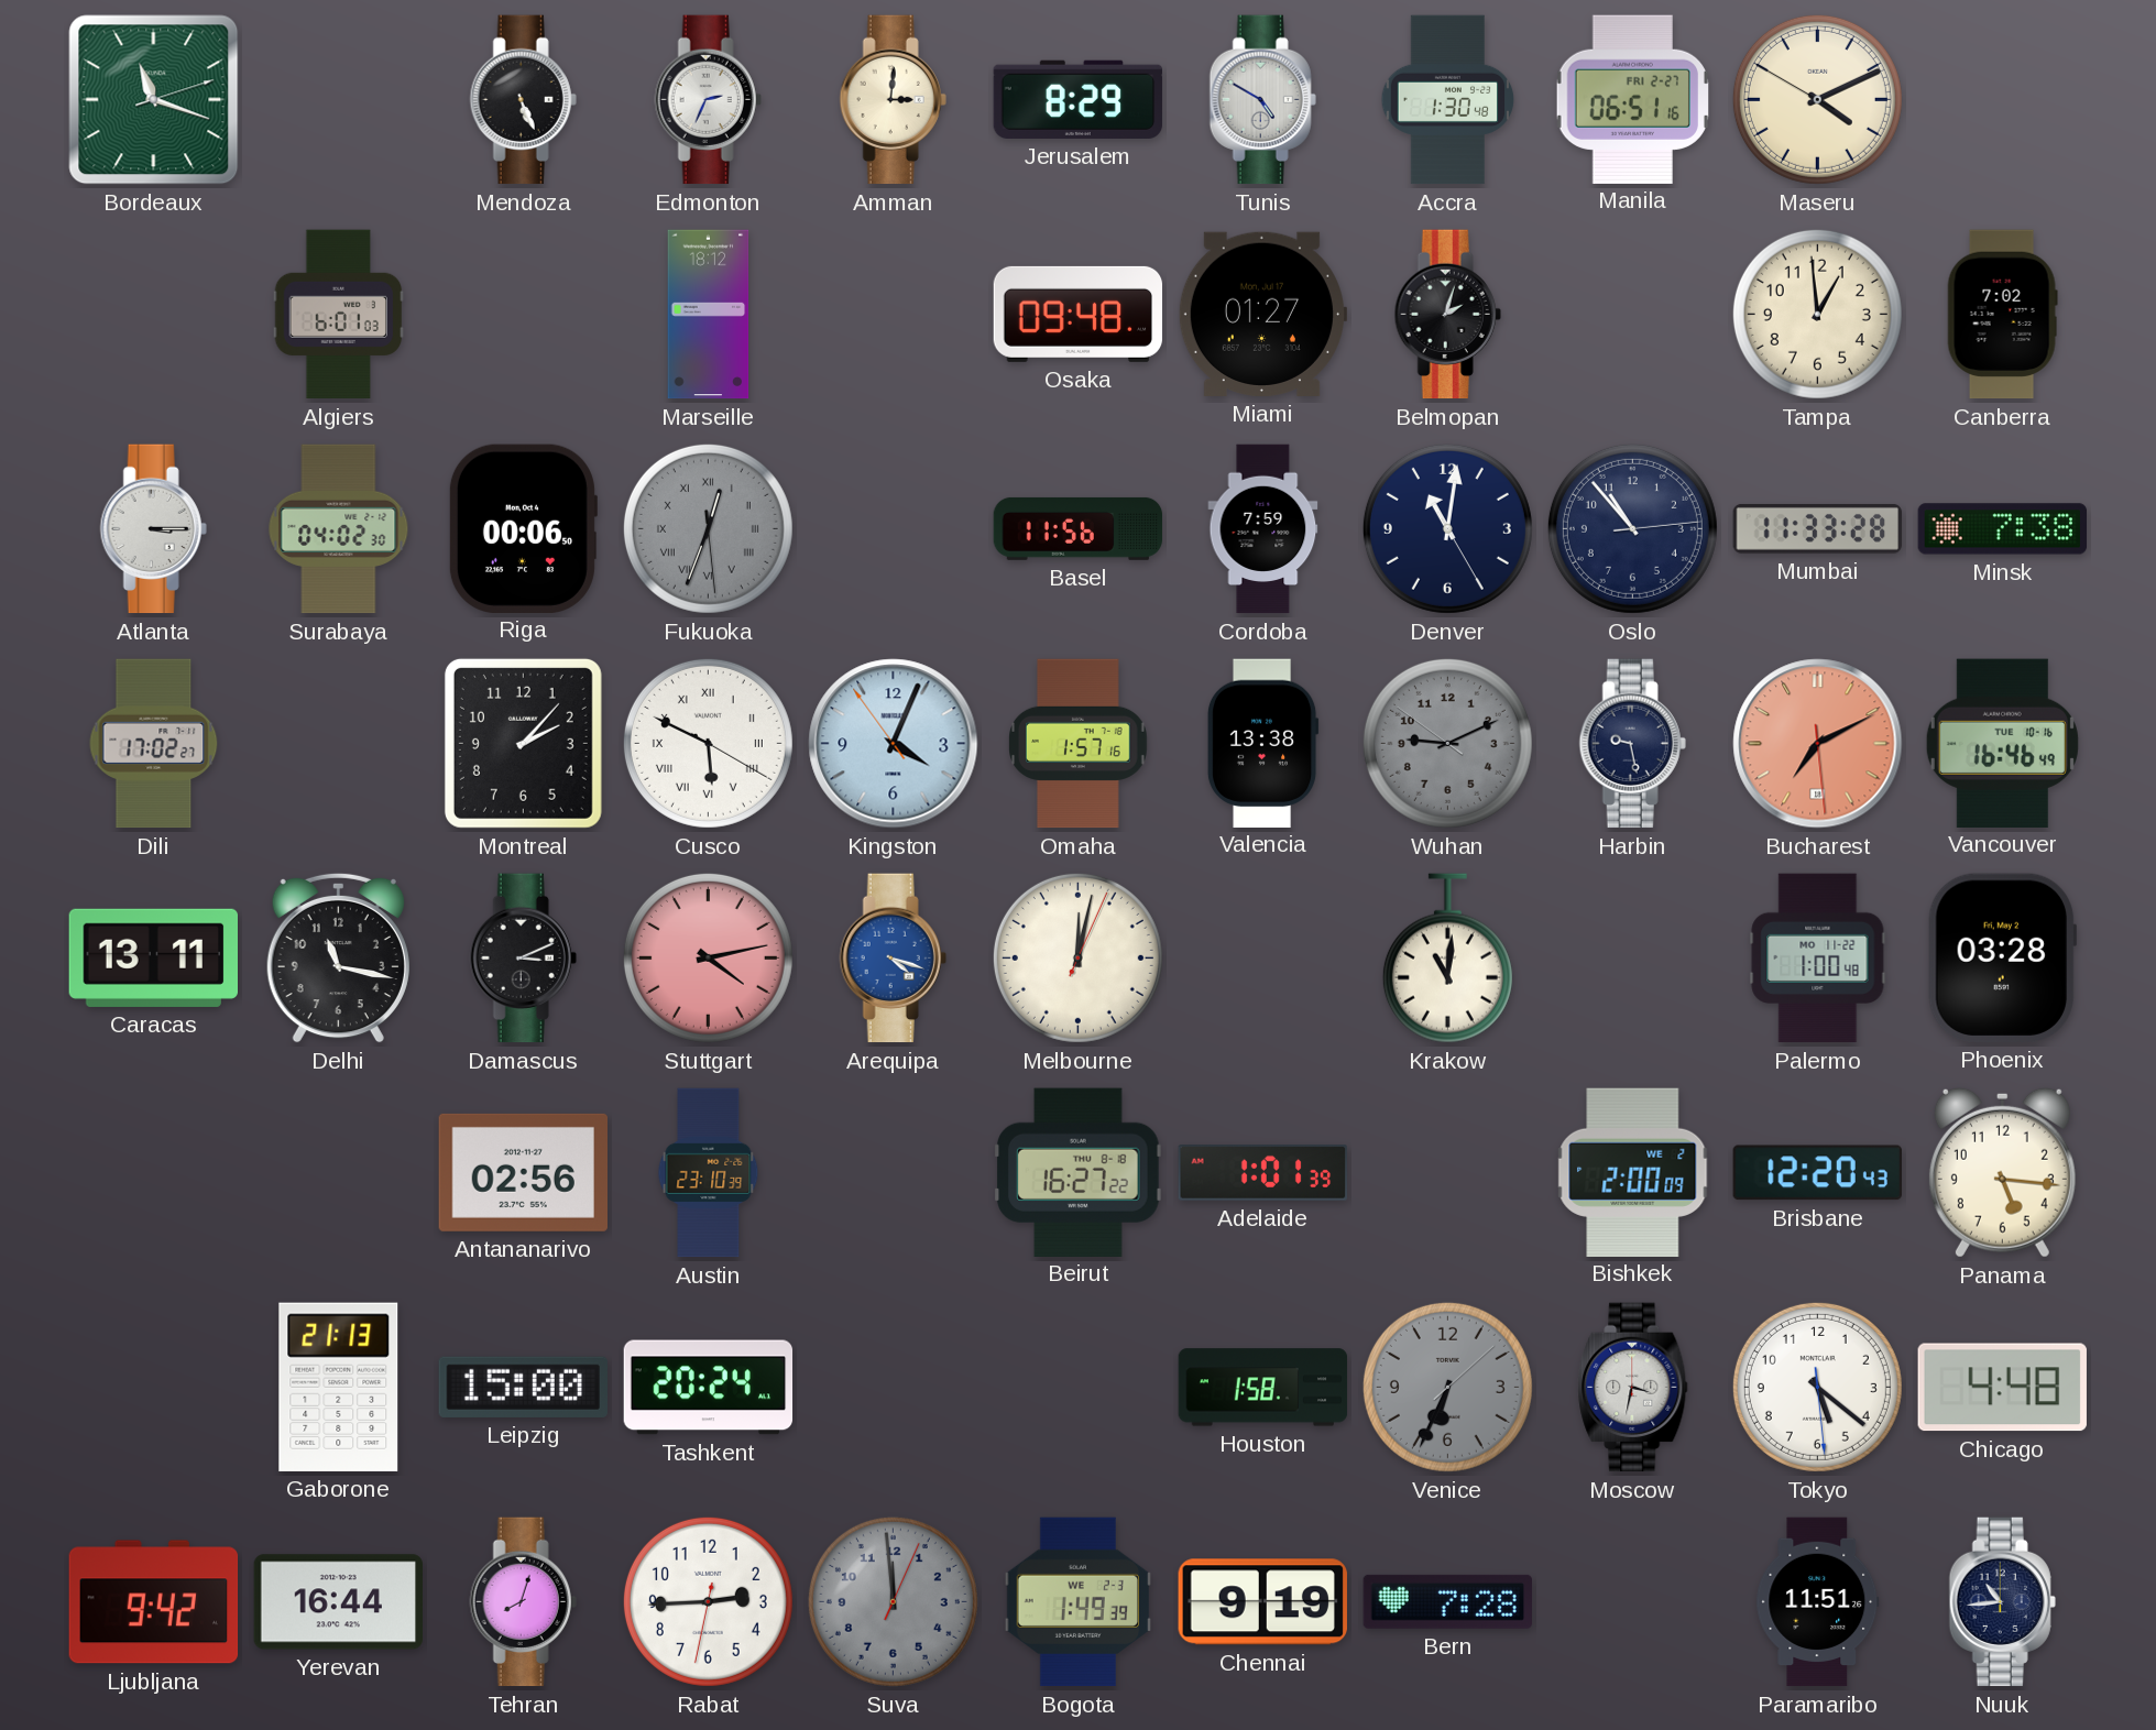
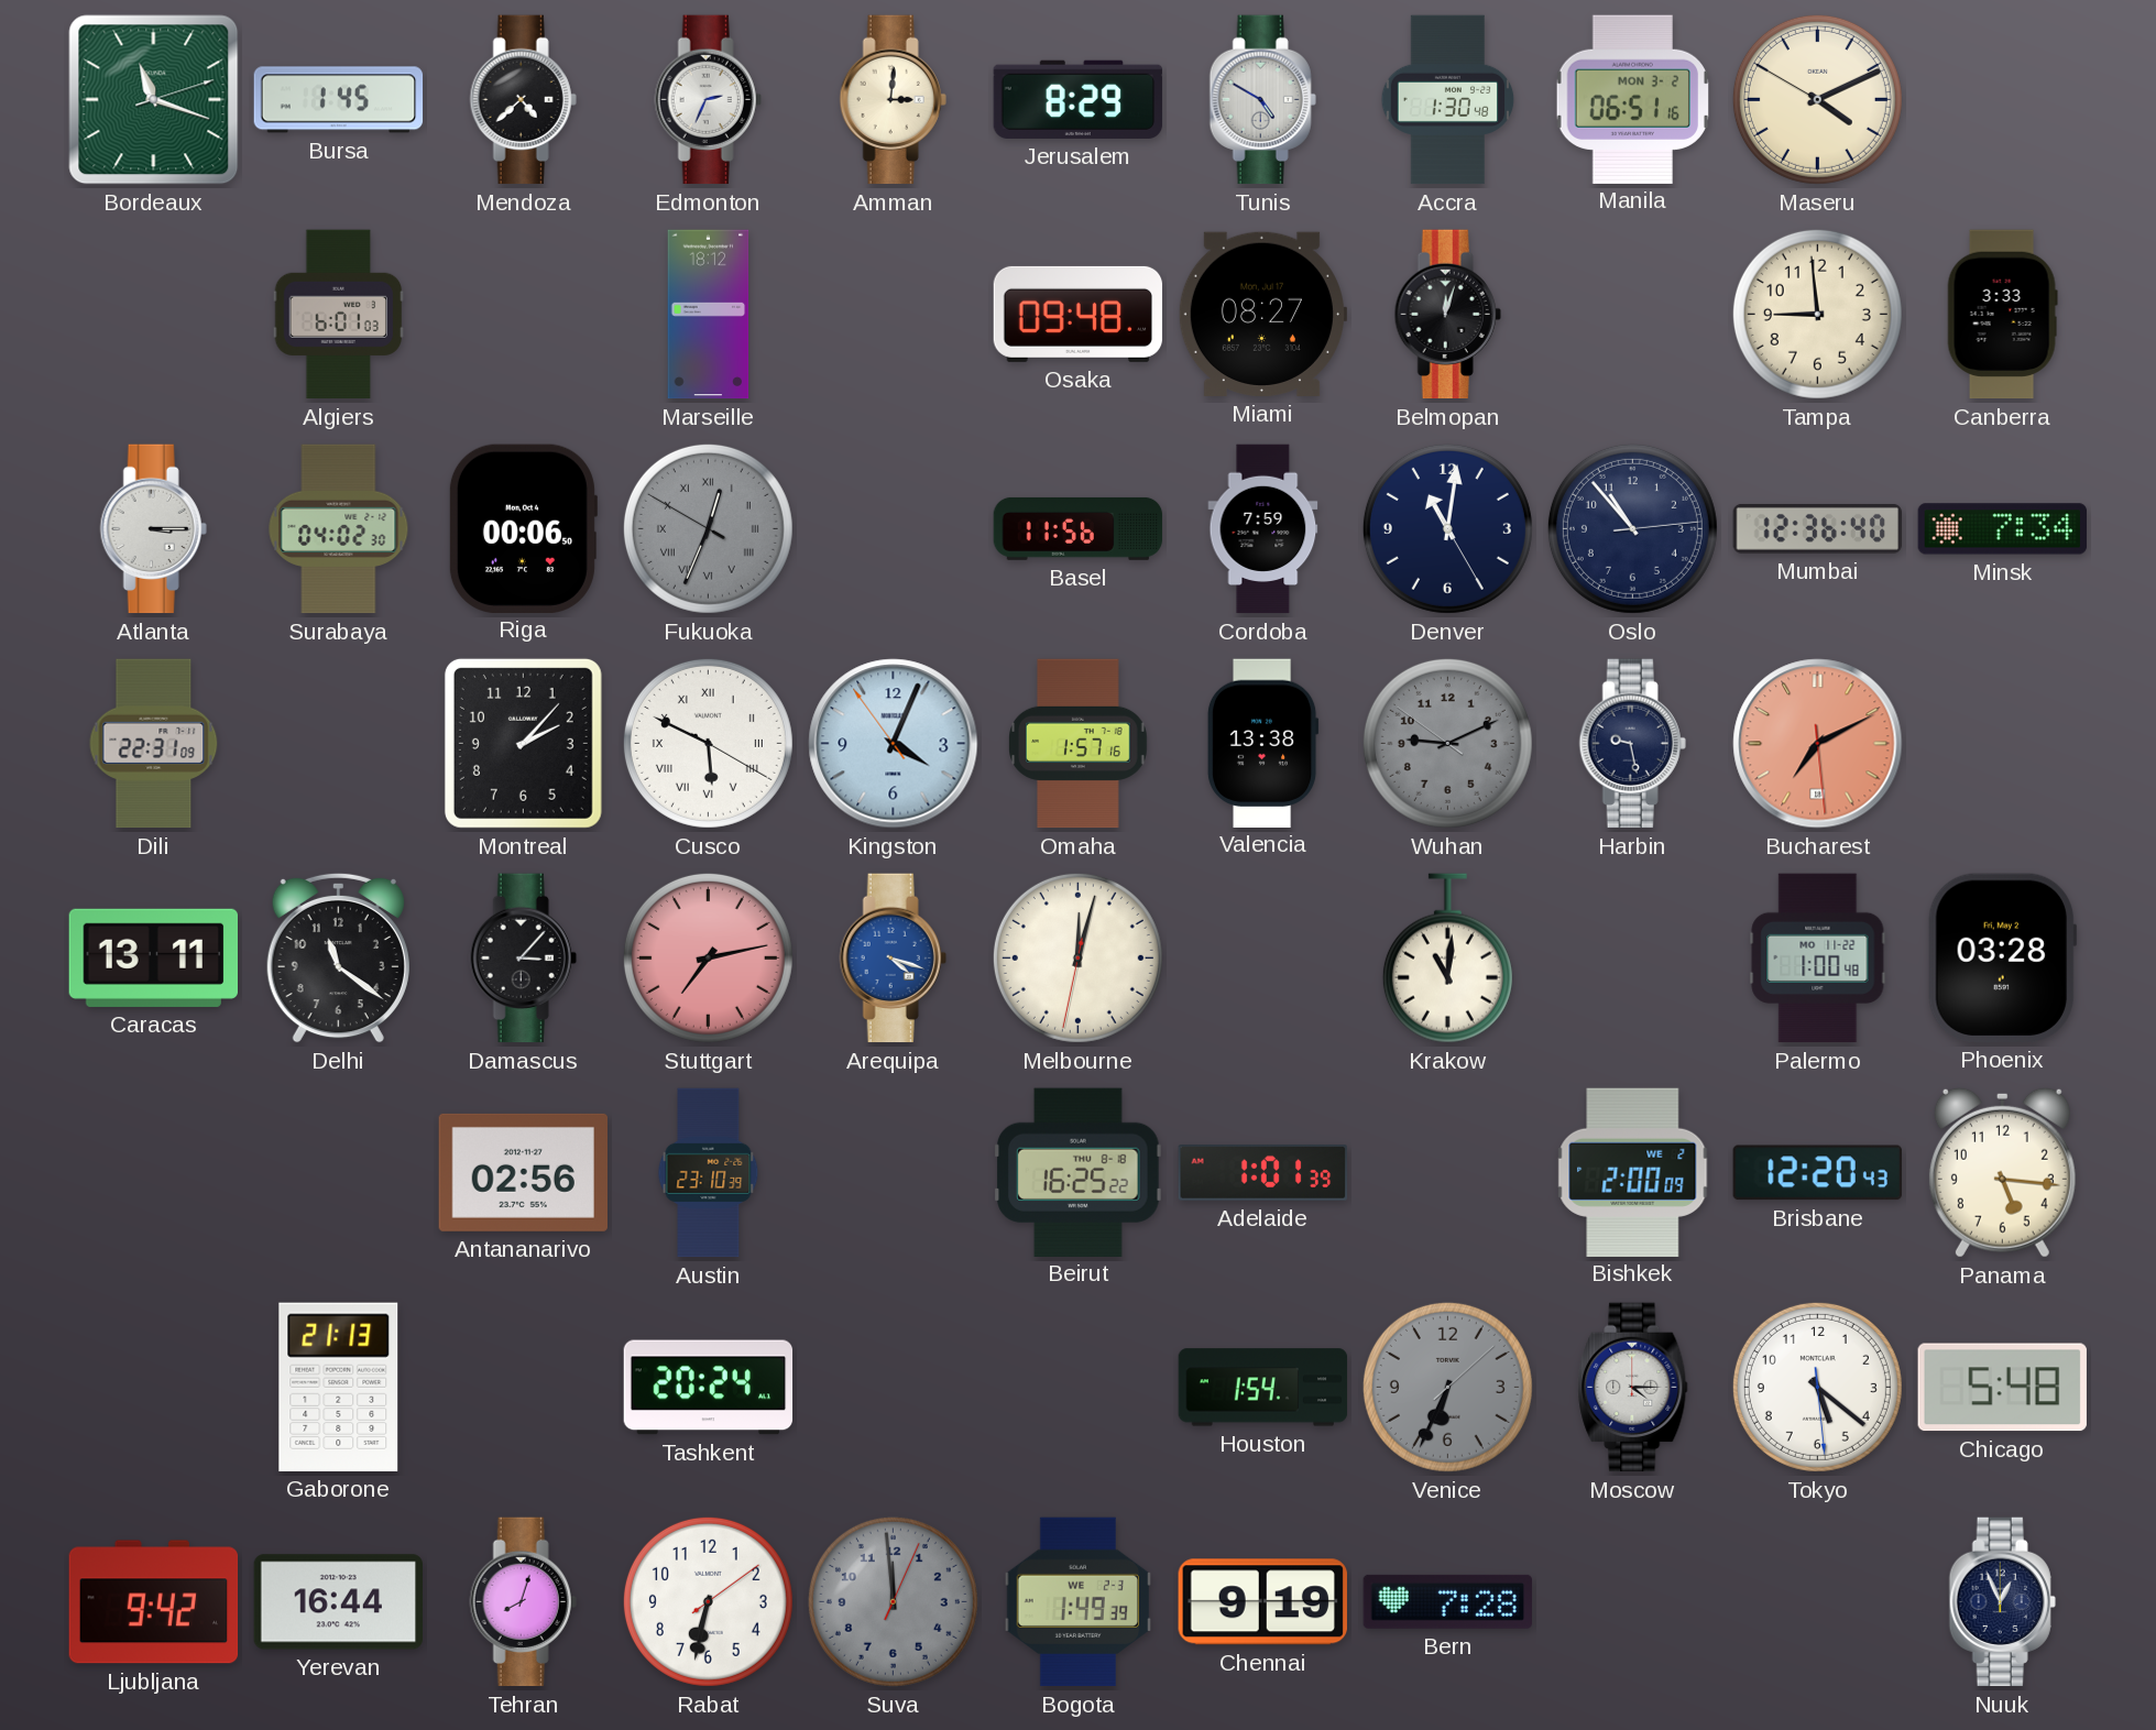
Bursa: none -> 1:45 (339, 100)
Mendoza: 5:26 -> 4:38 (523, 100)
Manila date: FRI 2-27 -> MON 3-2 (1632, 99)
Miami: 01:27 -> 08:27 (1261, 314)
Belmopan: 2:03 -> 12:03 (1447, 315)
Tampa: 12:59 -> 8:59 (1817, 314)
Canberra: 7:02 -> 3:33 (2002, 315)
Fukuoka: 12:33:29 -> 12:33:50 (708, 528)
Mumbai: 11:33 -> 12:36 (1818, 528)
Minsk: 7:38 -> 7:34 (2003, 529)
Dili: 17:02 -> 22:31 (154, 744)
Vancouver: 16:46 -> none (2002, 743)
Delhi: 11:17 -> 11:21 (338, 957)
Damascus: 3:11 -> 3:07 (523, 959)
Stuttgart: 4:13 -> 7:13 (708, 957)
Melbourne: 12:02:04 -> 12:02:32 (1077, 957)
Beirut: 16:27 -> 16:25 (1079, 1172)
Leipzig: 15:00 -> none (523, 1387)
Houston: 1:58 -> 1:54 (1263, 1388)
Moscow: 3:32 -> 4:15 (1633, 1388)
Chicago: 4:48 -> 5:48 (2002, 1388)
Rabat: 2:44 -> 6:32 (708, 1601)
Paramaribo: 11:51 -> none (1818, 1602)
Nuuk: 10:44 -> 12:56 (2002, 1602)
